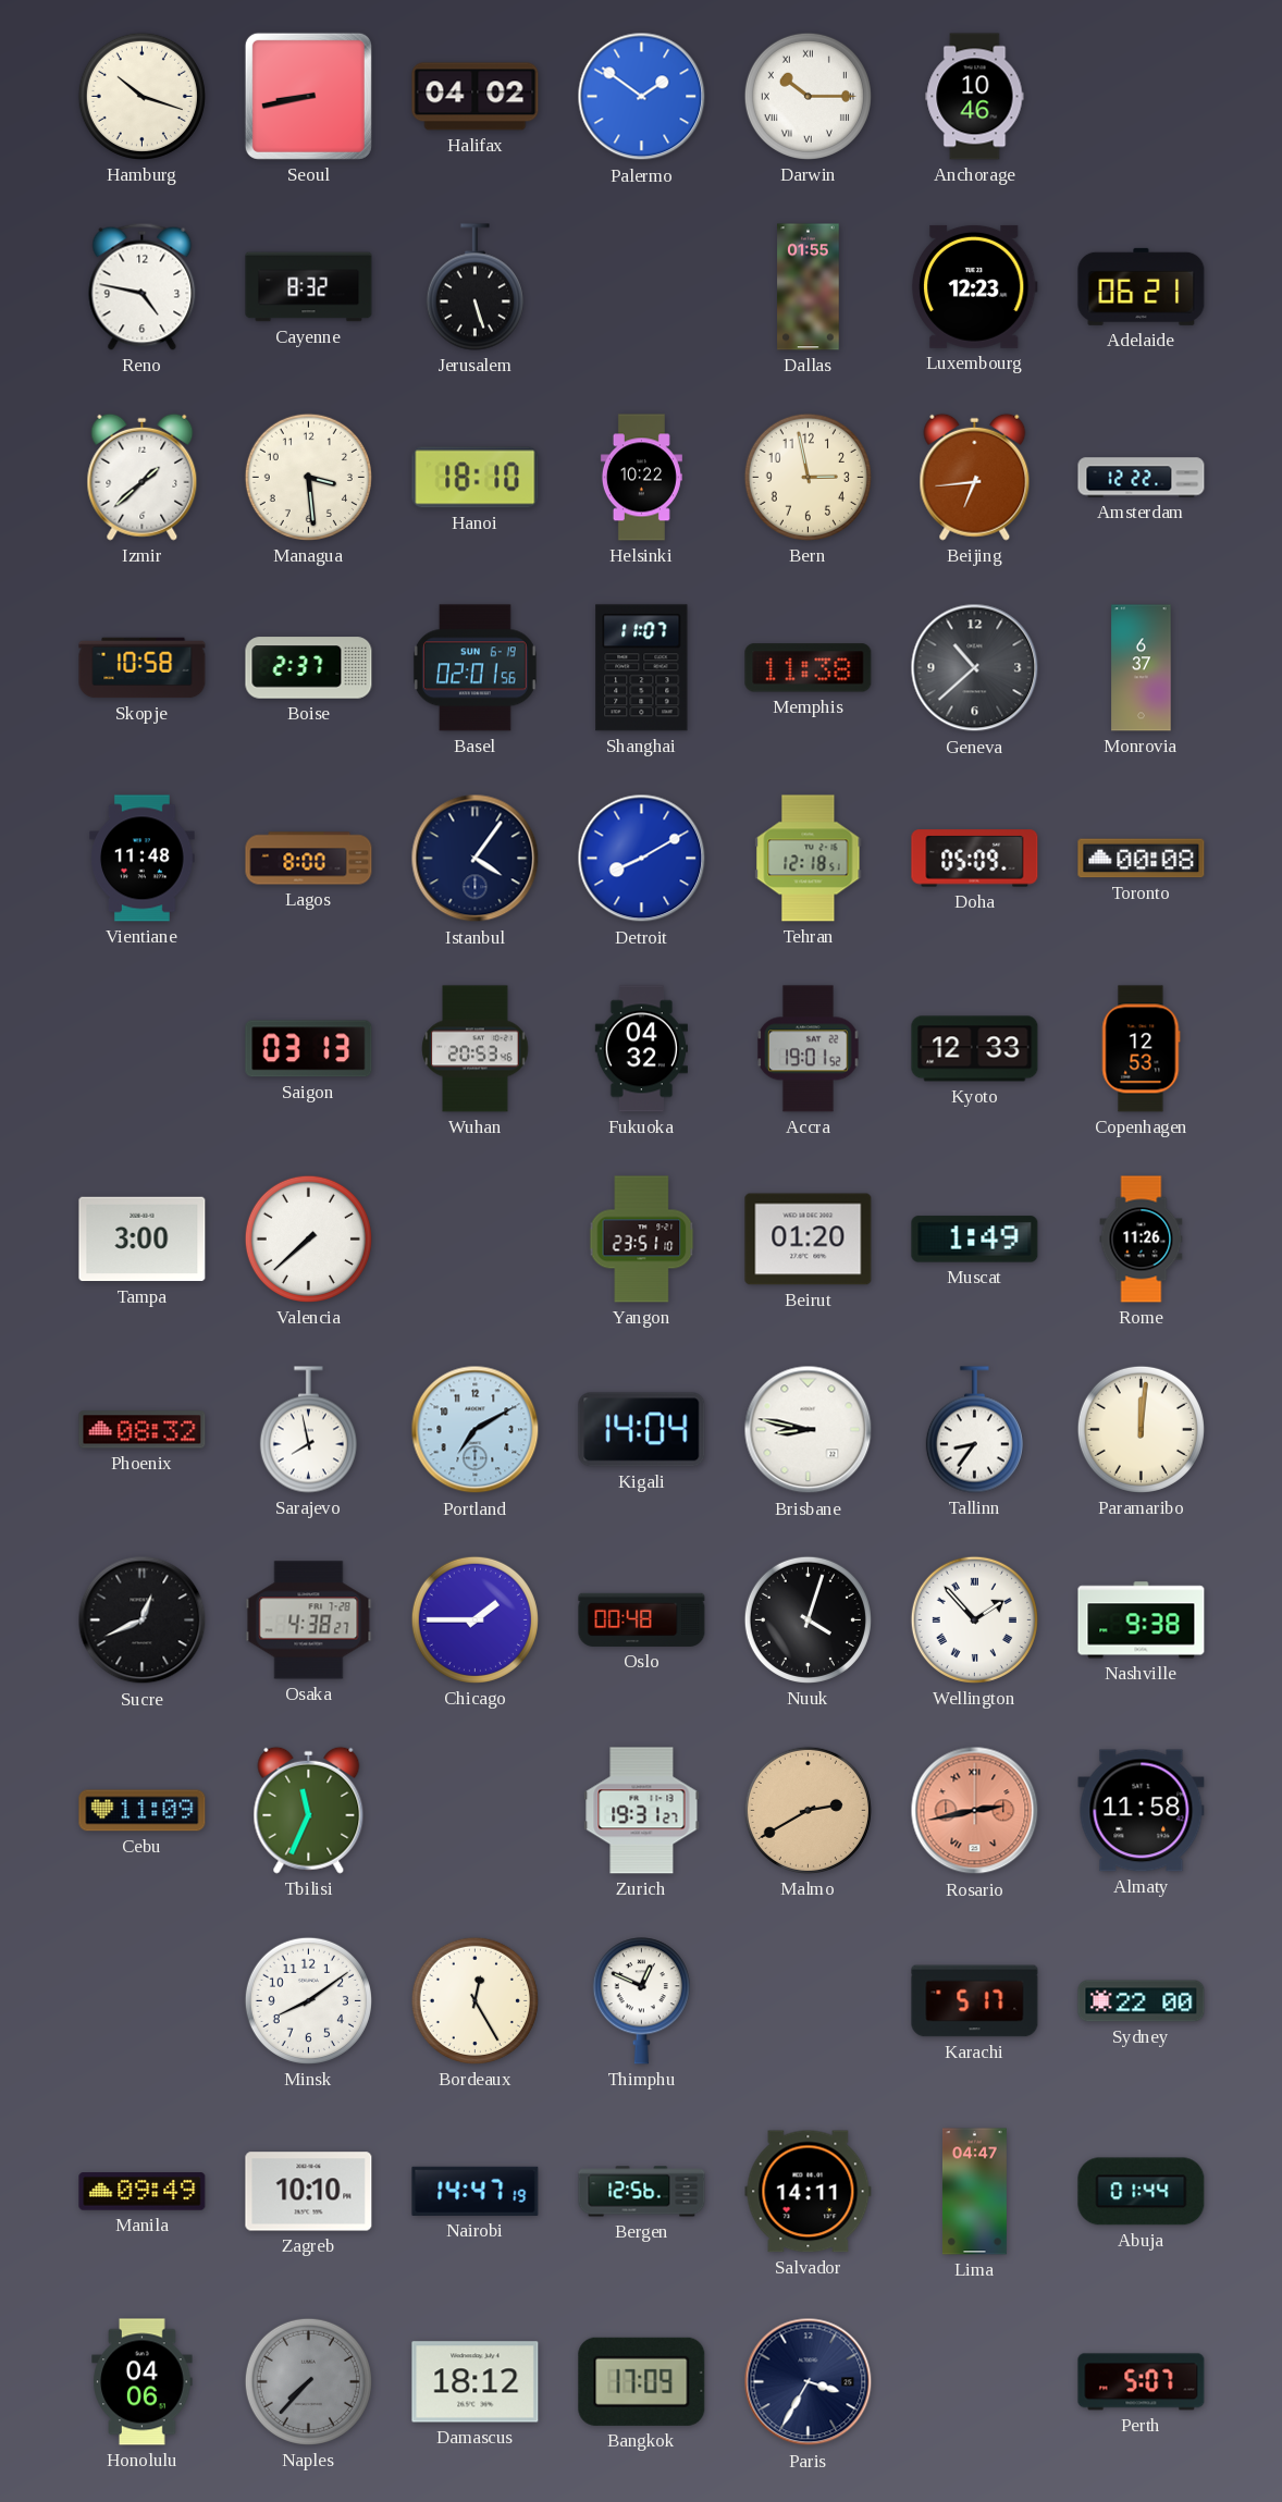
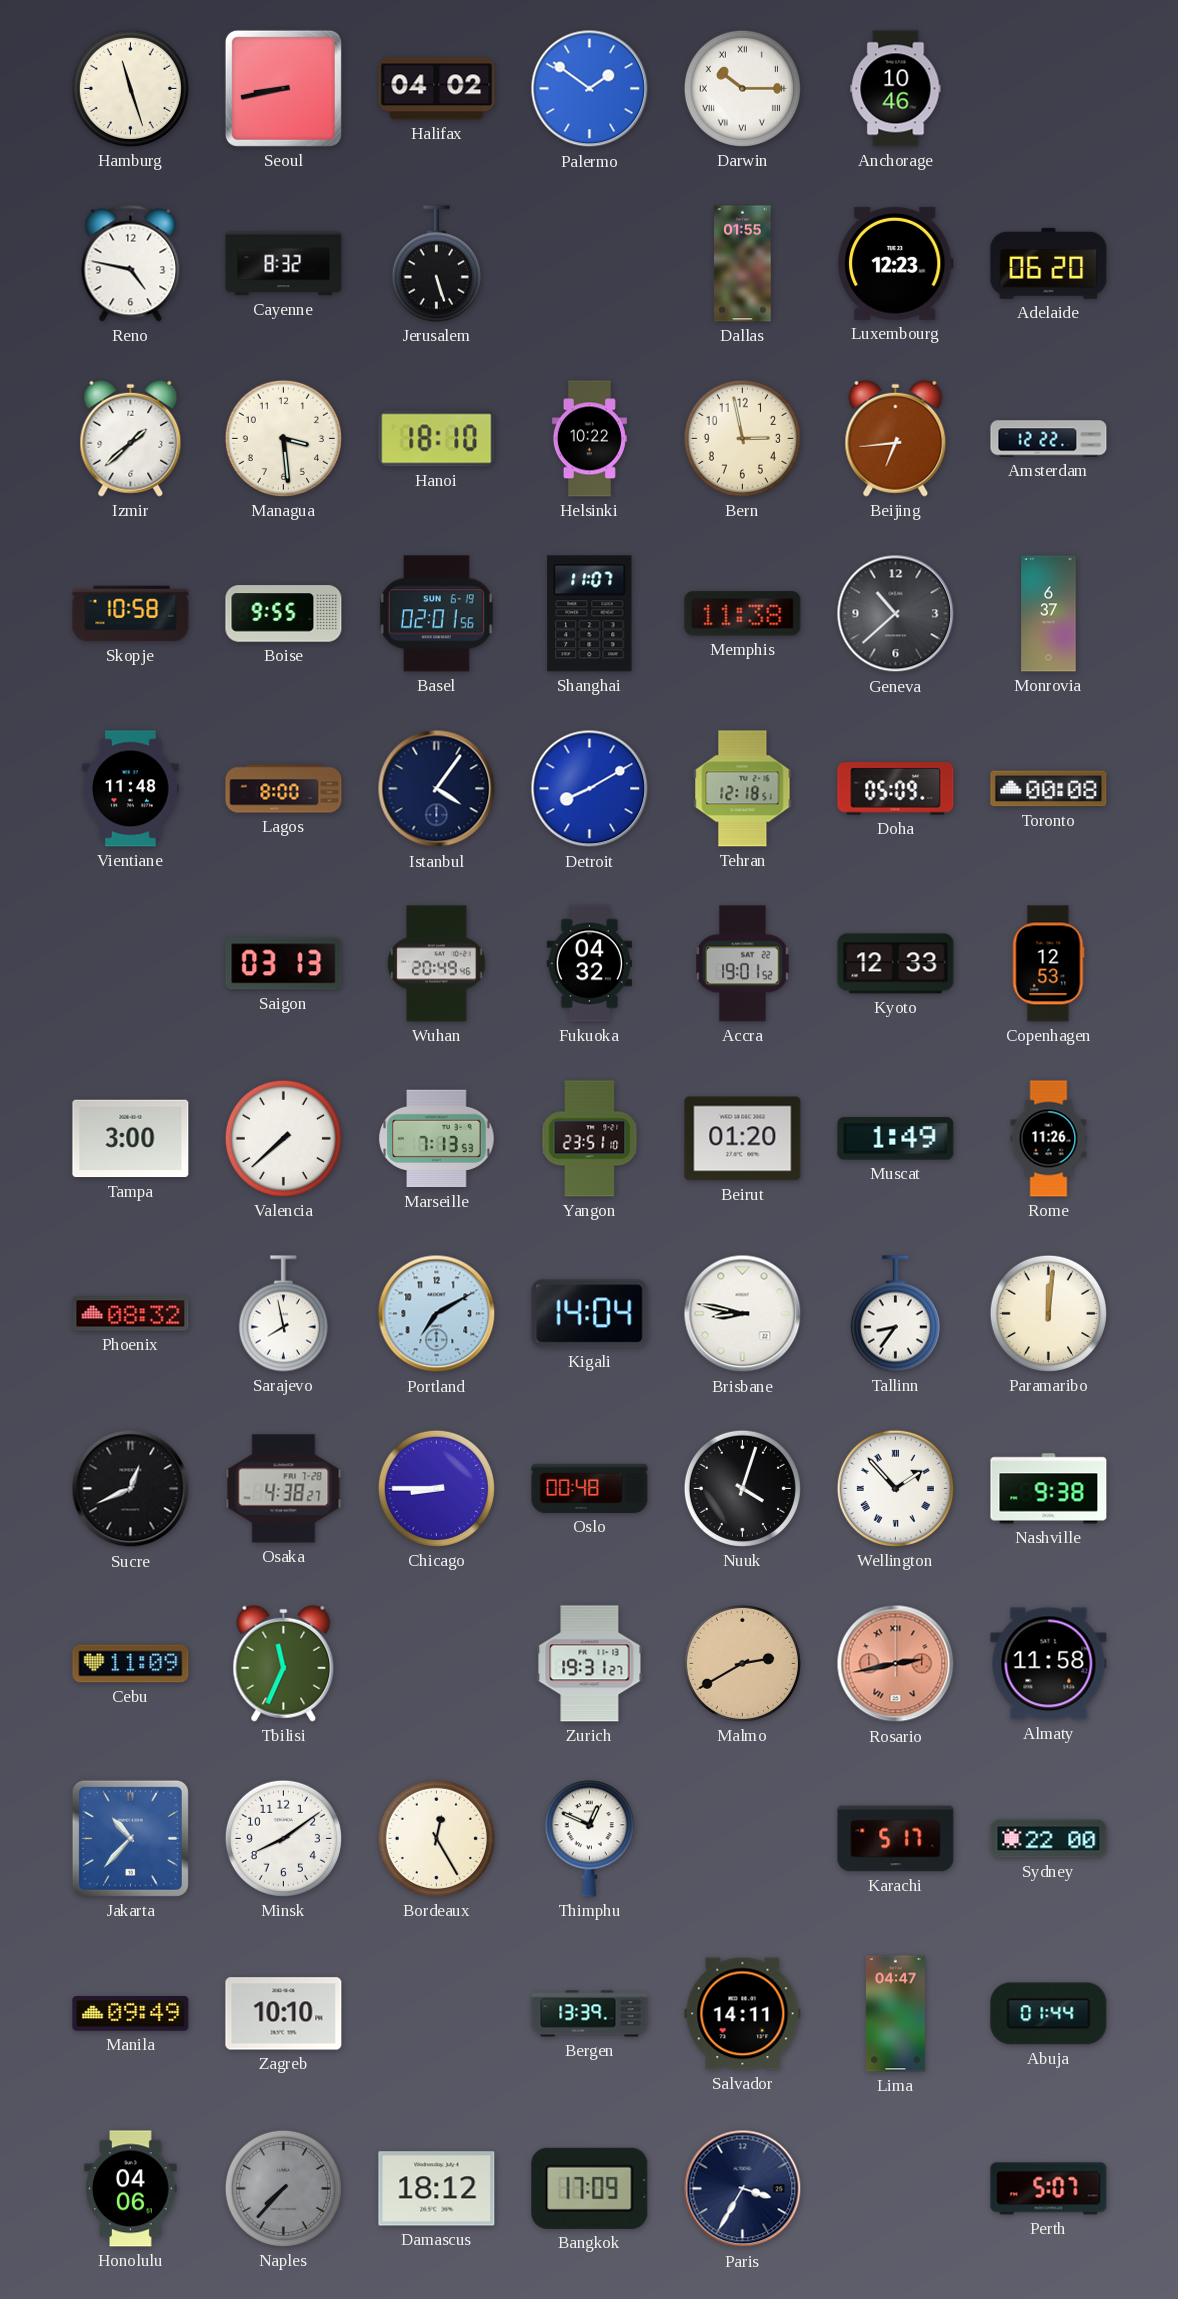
Hamburg: 10:18 -> 11:27 (130, 88)
Adelaide: 06:21 -> 06:20 (1049, 263)
Boise: 2:37 -> 9:55 (284, 614)
Wuhan: 20:53 -> 20:49 (437, 964)
Marseille: none -> 7:13 (437, 1139)
Chicago: 1:45 -> 8:45 (436, 1488)
Jakarta: none -> 10:37 (130, 1838)
Nairobi: 14:47 -> none (476, 2191)
Bergen: 12:56 -> 13:39 (590, 2014)
